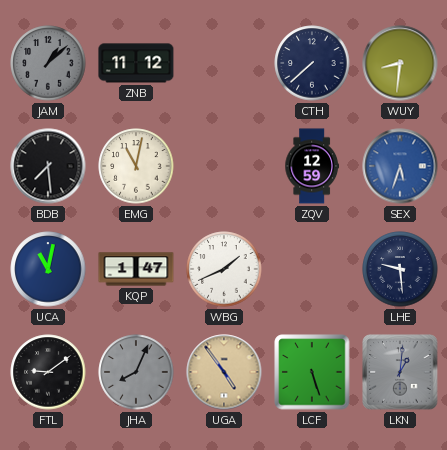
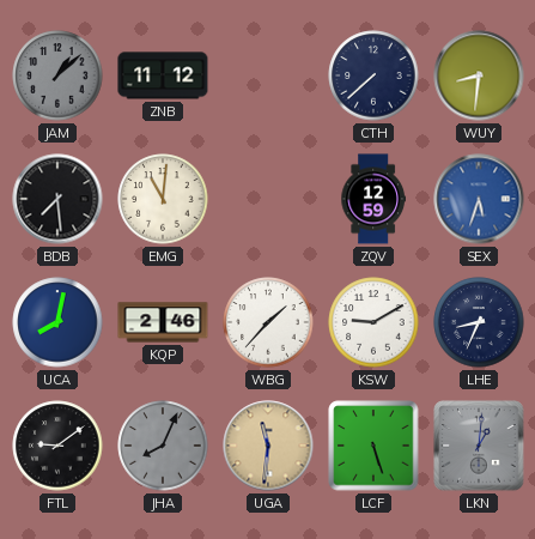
EMG: 11:02 -> 11:01 (163, 199)
UCA: 11:02 -> 8:02 (57, 322)
KQP: 1:47 -> 2:46 (163, 322)
WBG: 1:41 -> 1:37 (268, 322)
KSW: none -> 9:10 (373, 322)
LHE: 9:29 -> 8:34 (479, 322)
UGA: 4:54 -> 11:31 (268, 446)
